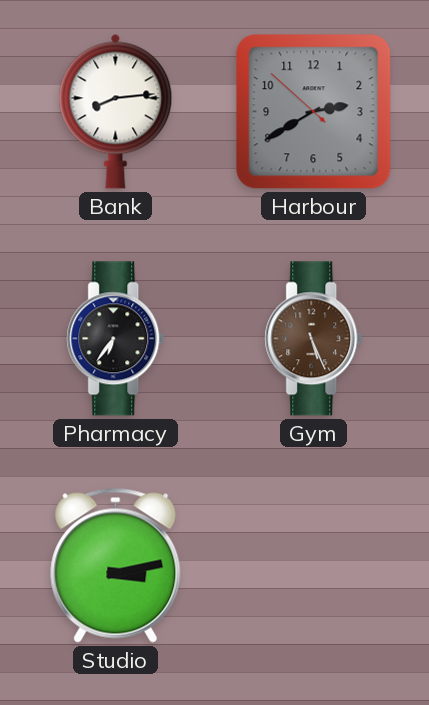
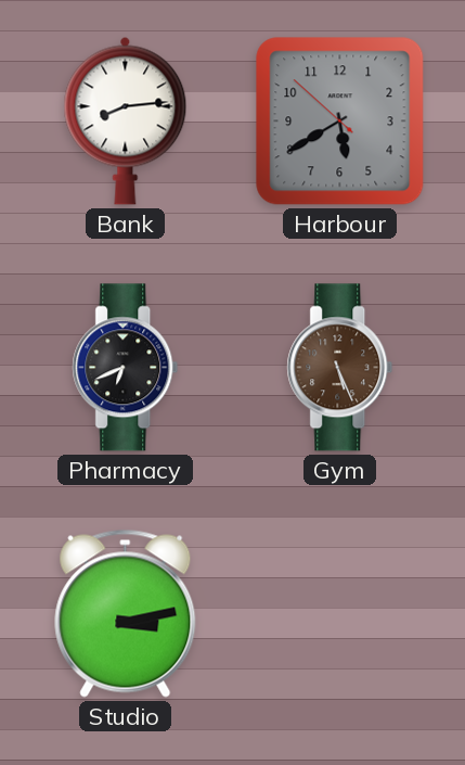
Harbour: 2:39 -> 5:39 (340, 122)
Pharmacy: 6:36 -> 6:41 (126, 368)
